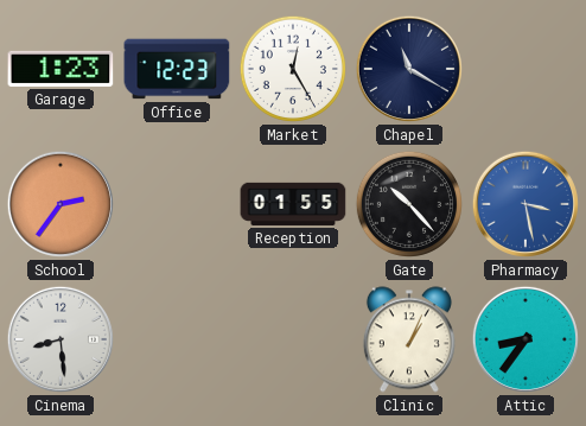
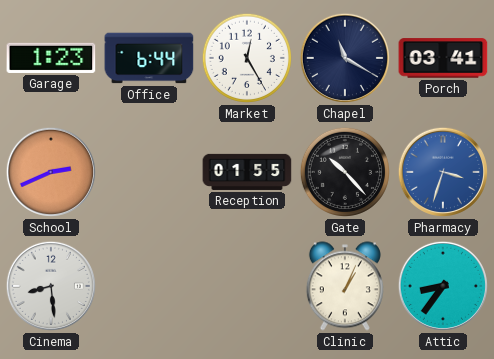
Office: 12:23 -> 6:44 (149, 58)
Porch: none -> 03:41 (443, 58)
School: 2:36 -> 2:41 (51, 172)
Pharmacy: 3:28 -> 3:33 (443, 172)
